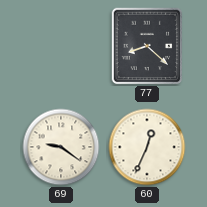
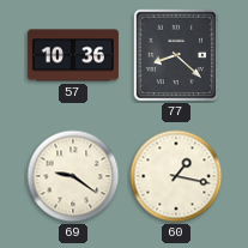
57: none -> 10:36 (73, 55)
60: 12:34 -> 1:17 (176, 176)
